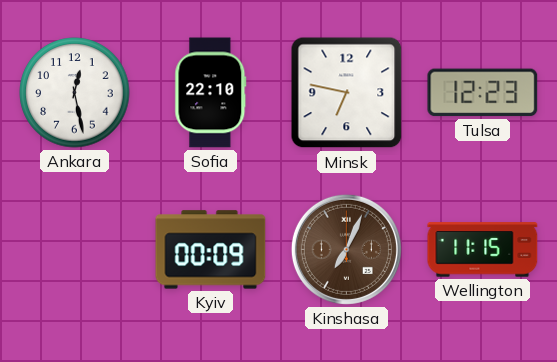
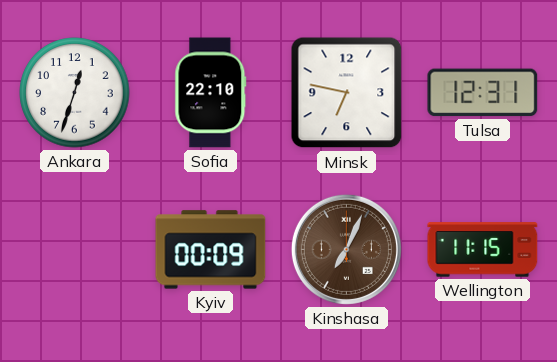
Ankara: 12:28 -> 12:33 (75, 93)
Tulsa: 12:23 -> 12:31 (483, 93)
